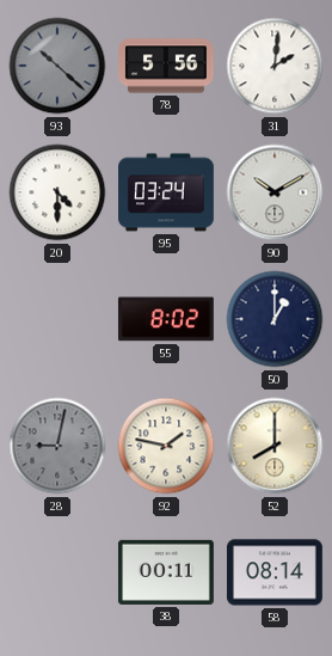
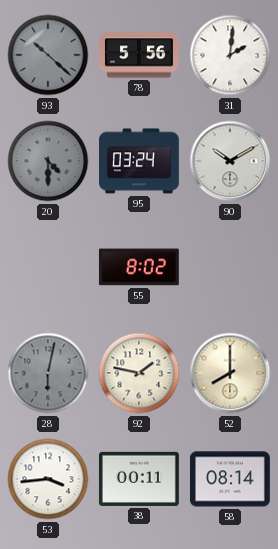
20 dial: white -> grey (48, 161)
50: 1:00 -> none (275, 319)
28: 9:02 -> 6:02 (48, 373)
53: none -> 3:44 (48, 479)
